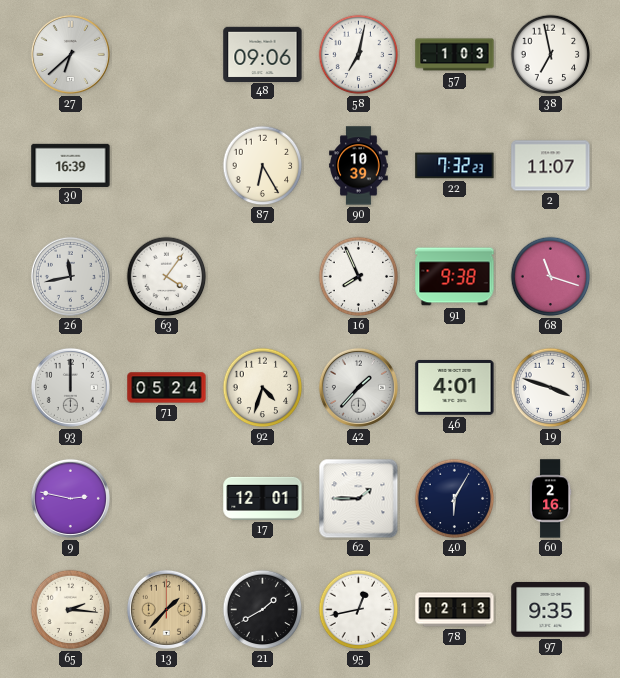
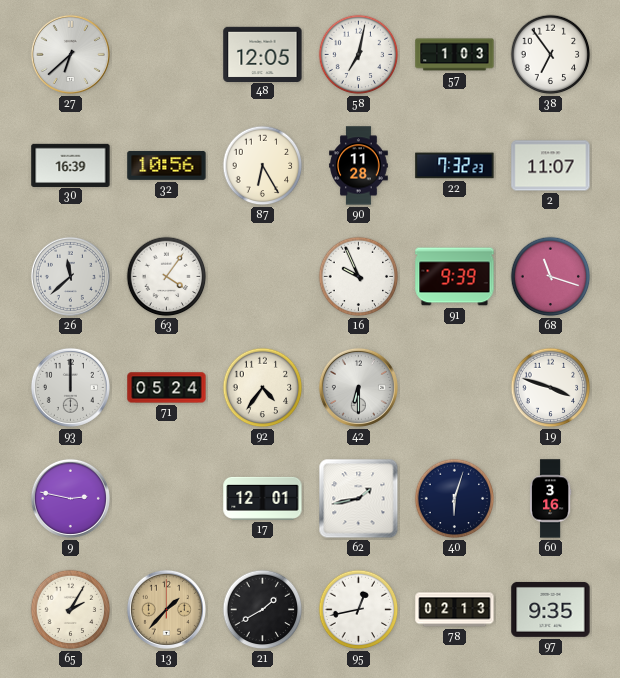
48: 09:06 -> 12:05 (263, 54)
38: 6:58 -> 6:54 (551, 55)
32: none -> 10:56 (167, 166)
90: 10:39 -> 11:28 (359, 166)
26: 11:43 -> 11:38 (70, 276)
16: 7:56 -> 9:56 (359, 277)
91: 9:38 -> 9:39 (455, 277)
92: 4:33 -> 4:36 (263, 388)
42: 1:37 -> 6:30 (358, 387)
46: 4:01 -> none (455, 387)
62: 1:45 -> 1:43 (359, 499)
40: 6:05 -> 6:03 (455, 499)
60: 2:16 -> 3:16 (550, 499)
65: 2:16 -> 2:05 (71, 610)
